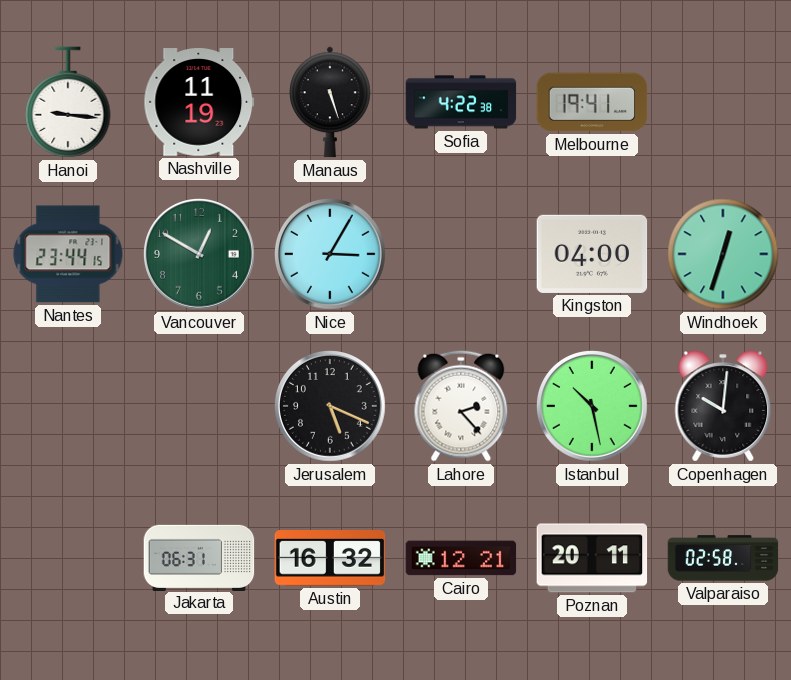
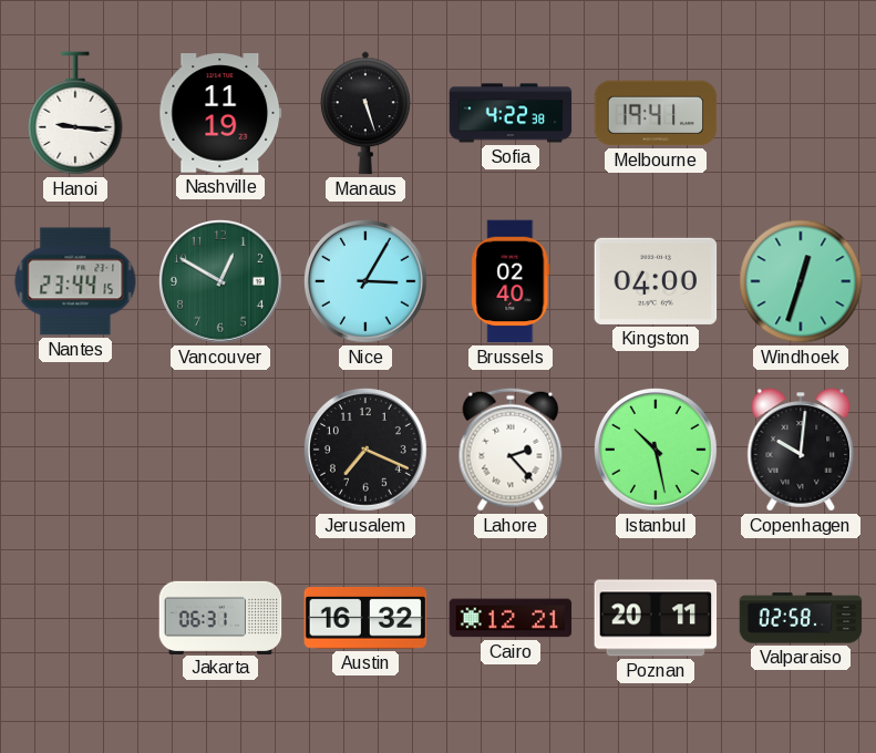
Brussels: none -> 02:40 (511, 281)
Jerusalem: 5:19 -> 7:19 (367, 451)
